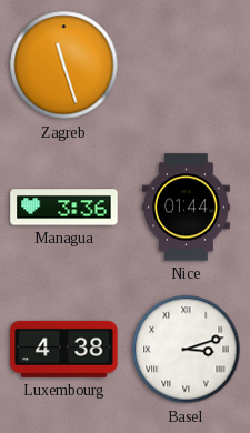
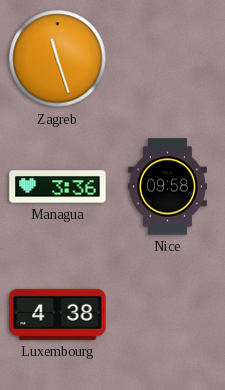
Nice: 01:44 -> 09:58 (167, 187)
Basel: 3:12 -> none (187, 350)
